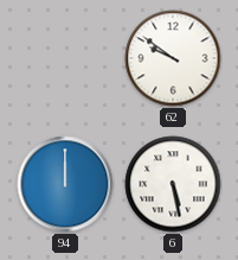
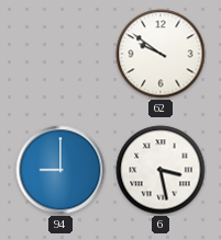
94: 12:00 -> 9:00 (60, 170)
6: 5:28 -> 3:28 (161, 170)
